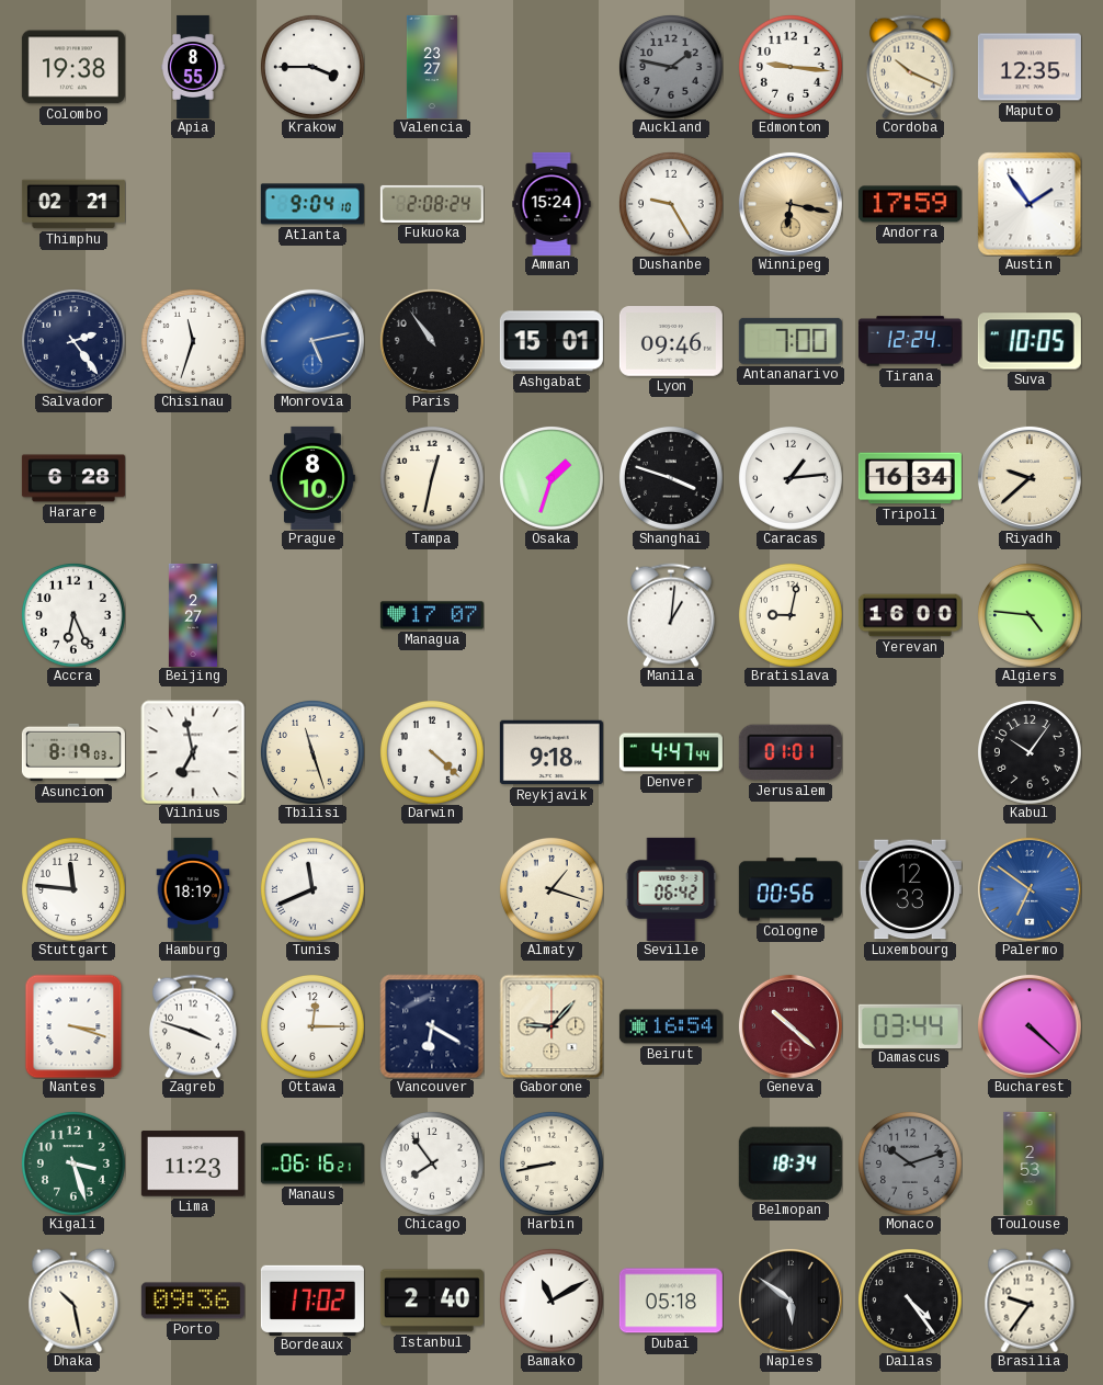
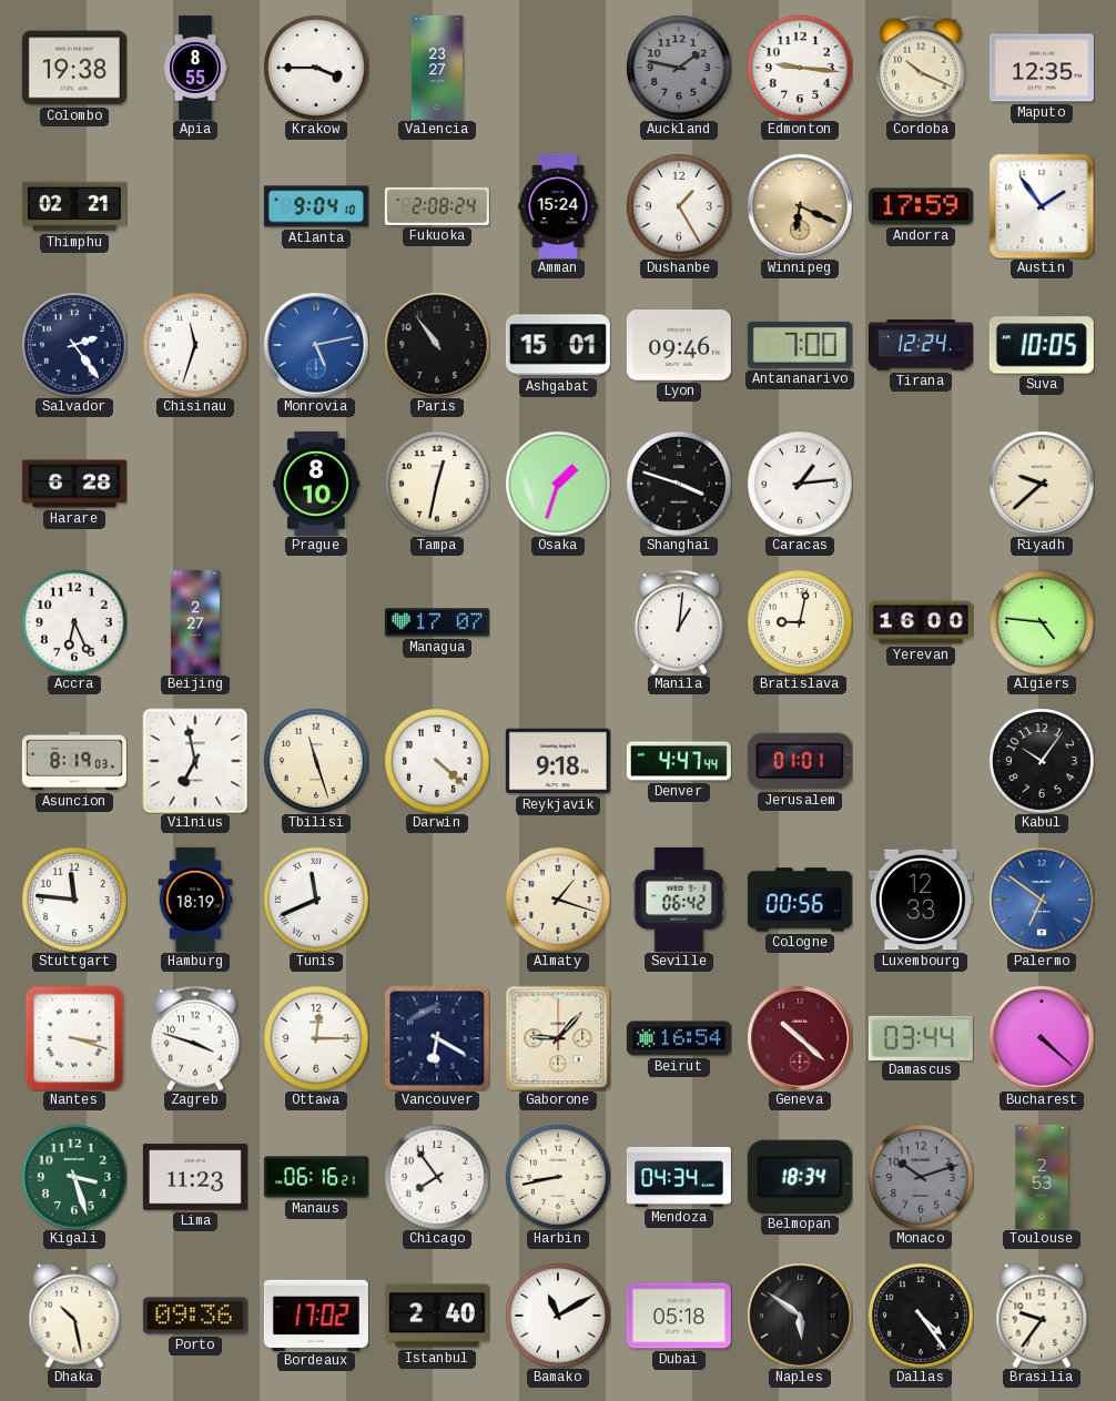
Dushanbe: 9:25 -> 1:25 (679, 206)
Winnipeg: 6:17 -> 6:19 (800, 206)
Tripoli: 16:34 -> none (910, 478)
Mendoza: none -> 04:34 (679, 1177)
